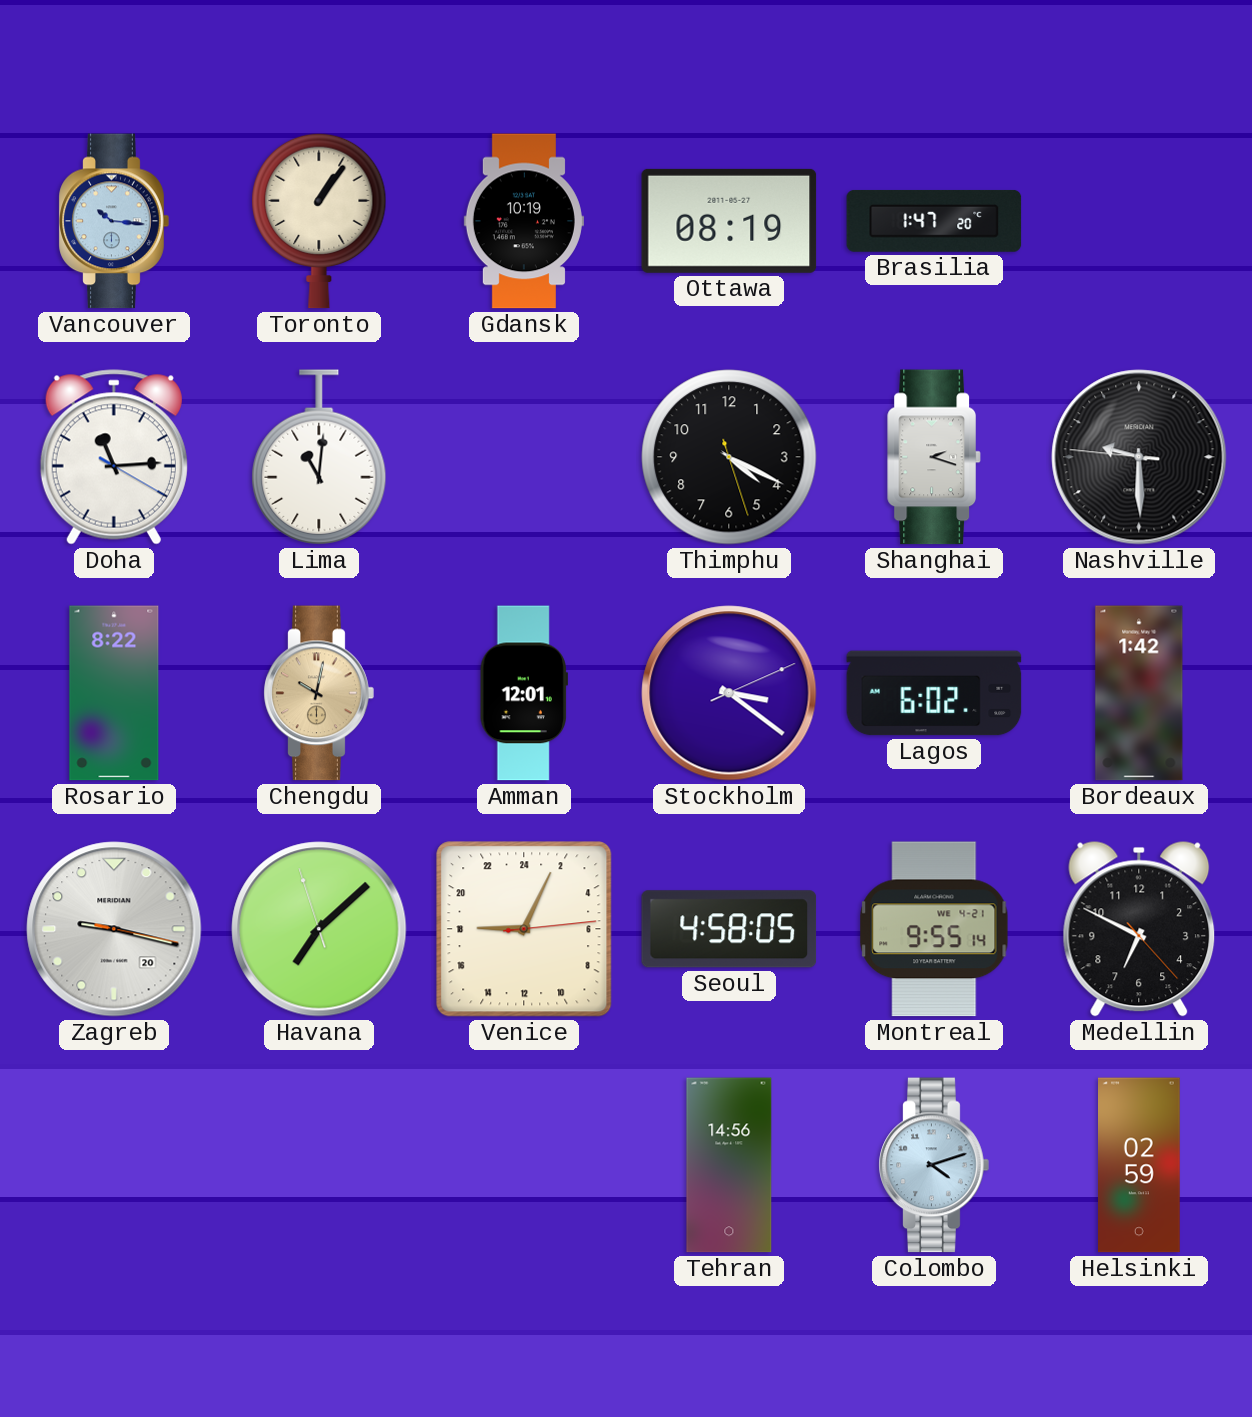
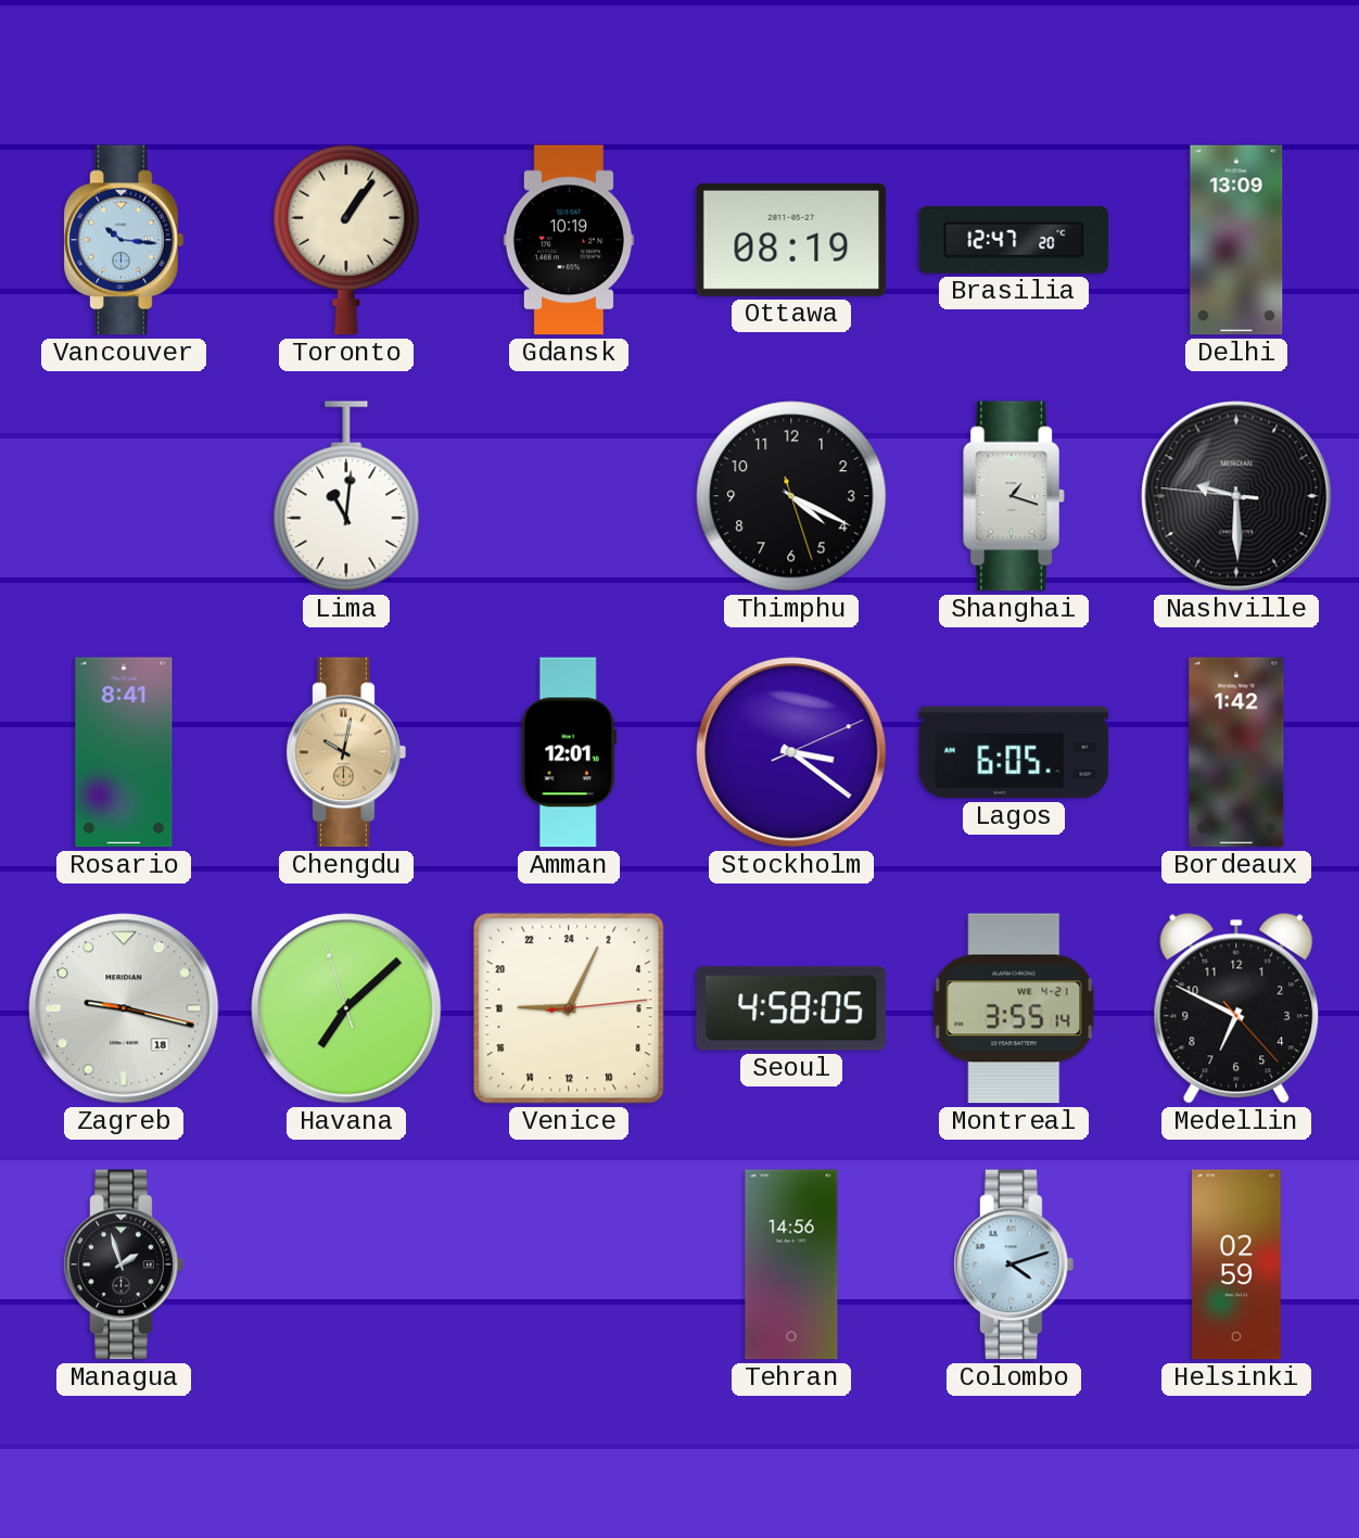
Brasilia: 1:47 -> 12:47 (1014, 240)
Delhi: none -> 13:09 (1236, 240)
Doha: 11:14 -> none (114, 457)
Shanghai: 2:18 -> 1:18 (1014, 496)
Rosario: 8:22 -> 8:41 (124, 752)
Lagos: 6:02 -> 6:05 (1014, 752)
Zagreb date: 20 -> 18 (124, 1008)
Montreal: 9:55 -> 3:55 (1014, 1008)
Managua: none -> 1:57 (124, 1264)
